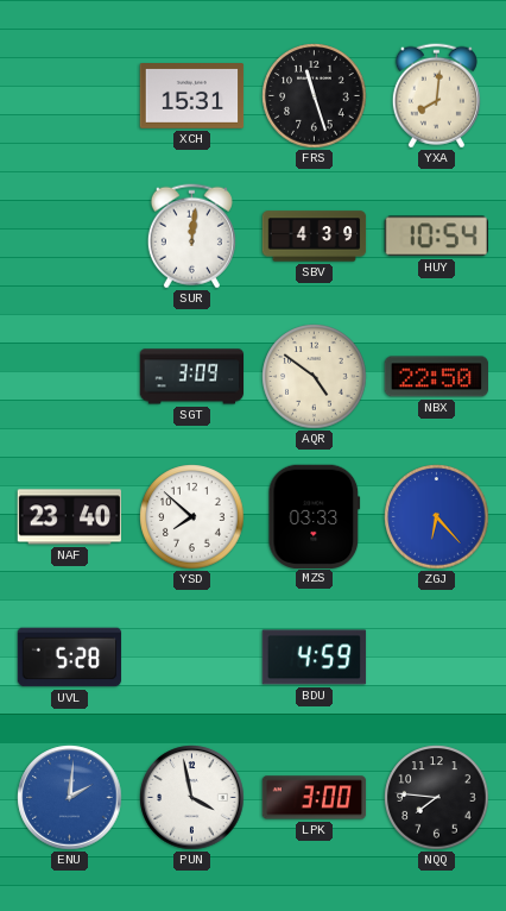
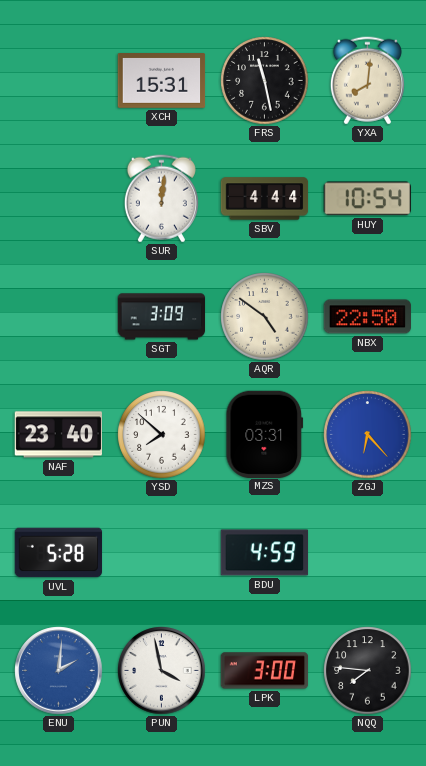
FRS: 11:27 -> 11:28 (265, 81)
SBV: 4:39 -> 4:44 (265, 199)
MZS: 03:33 -> 03:31 (265, 434)
